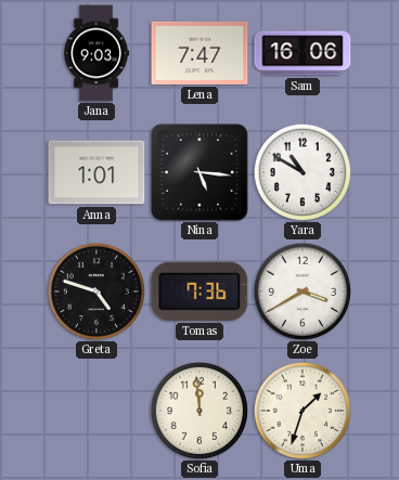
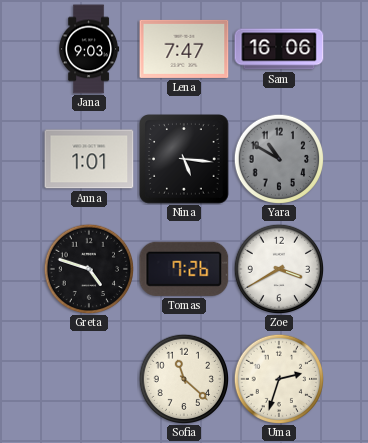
Yara dial: white -> grey (278, 158)
Tomas: 7:36 -> 7:26 (184, 269)
Sofia: 11:59 -> 11:22 (183, 378)
Uma: 1:33 -> 2:33 (278, 378)
